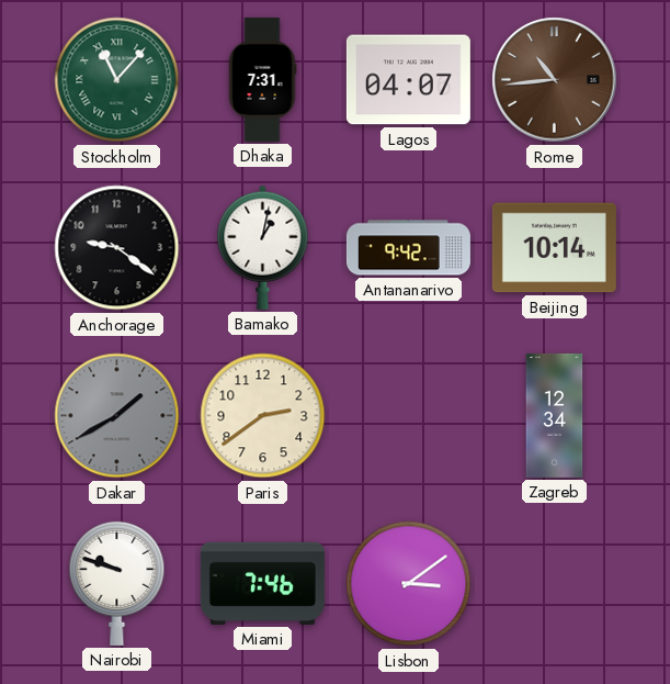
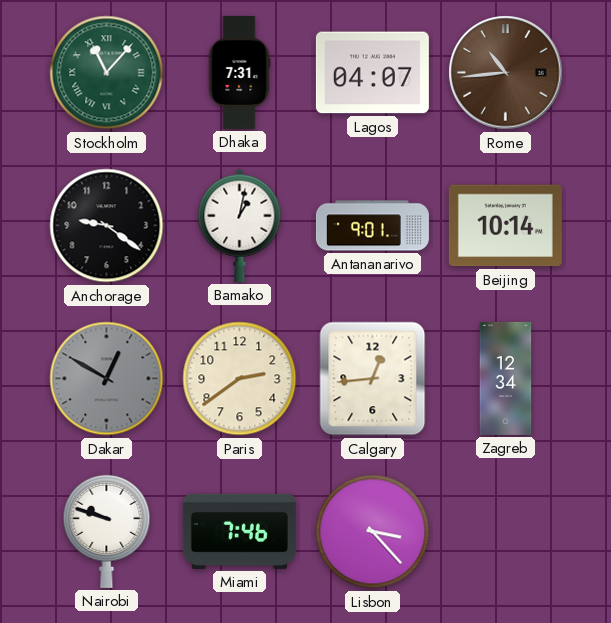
Antananarivo: 9:42 -> 9:01 (372, 226)
Dakar: 1:40 -> 12:50 (107, 379)
Calgary: none -> 12:44 (373, 379)
Lisbon: 3:09 -> 3:23 (373, 532)
